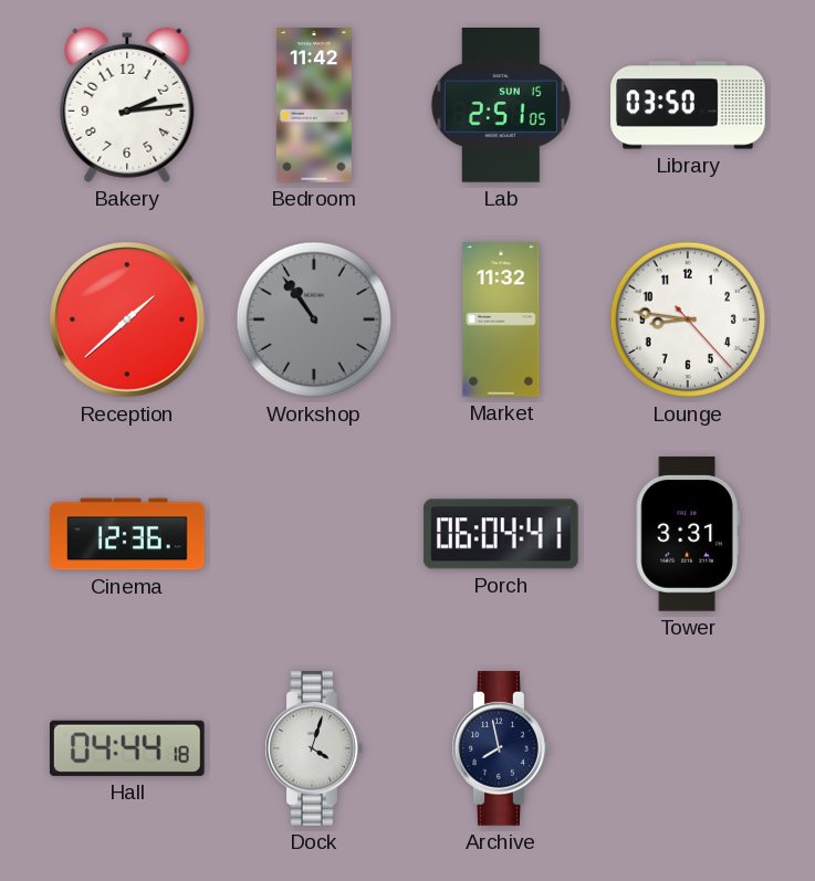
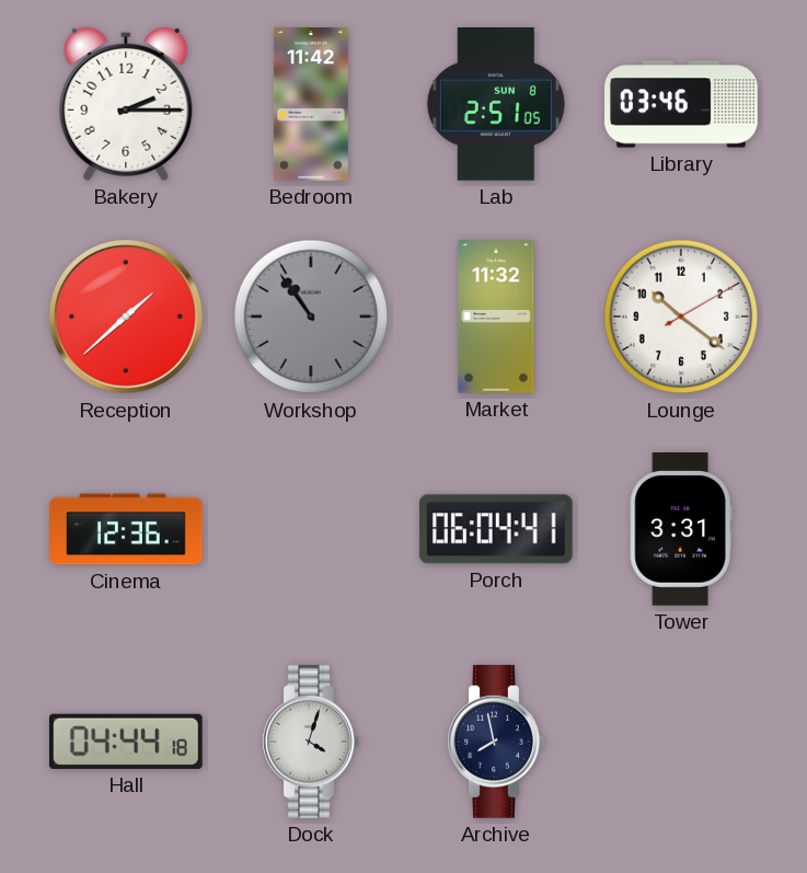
Bakery: 2:14 -> 2:15 (126, 104)
Lab date: SUN 15 -> SUN 8 (496, 105)
Library: 03:50 -> 03:46 (681, 104)
Lounge: 8:46 -> 10:21 (681, 317)
